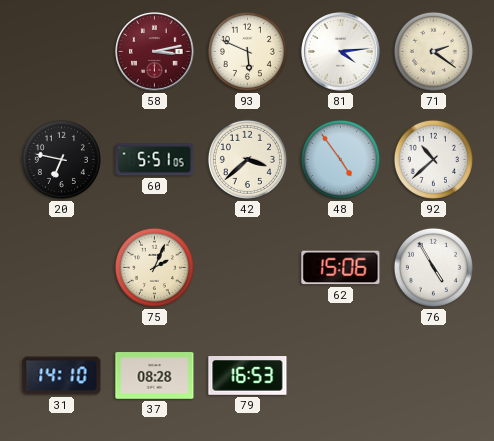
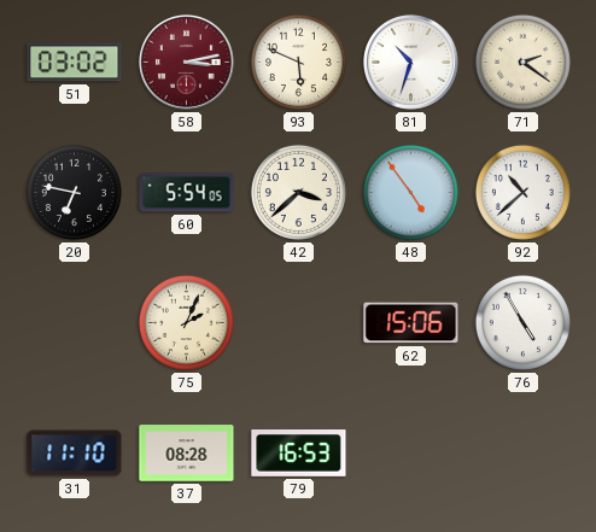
51: none -> 03:02 (75, 63)
81: 4:14 -> 10:33 (411, 63)
60: 5:51 -> 5:54 (187, 193)
31: 14:10 -> 11:10 (75, 454)
